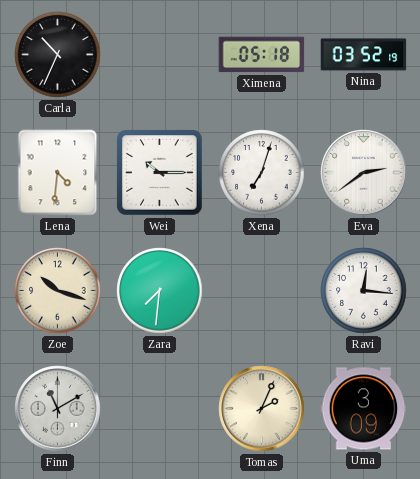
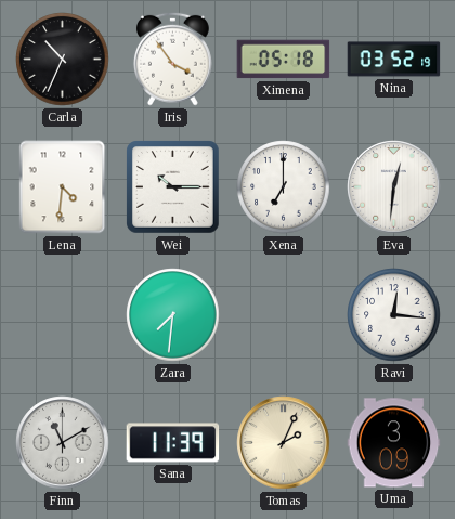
Iris: none -> 3:54 (172, 59)
Xena: 7:03 -> 7:00 (284, 187)
Eva: 2:39 -> 12:31 (394, 187)
Zoe: 10:18 -> none (58, 291)
Sana: none -> 11:39 (173, 443)
